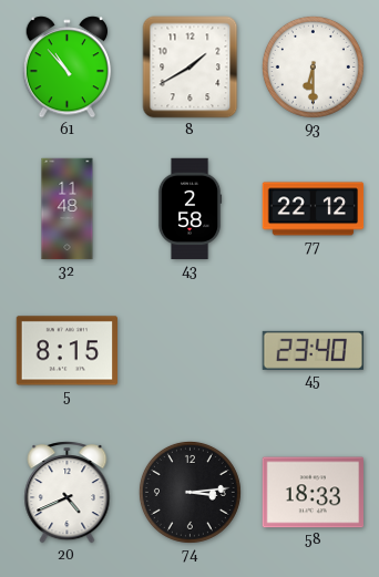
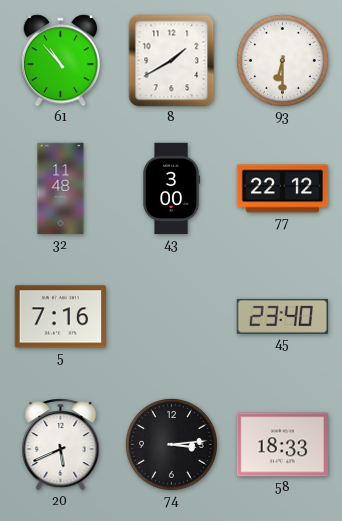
43: 2:58 -> 3:00 (171, 189)
5: 8:15 -> 7:16 (61, 317)
20: 4:41 -> 5:41 (61, 445)
